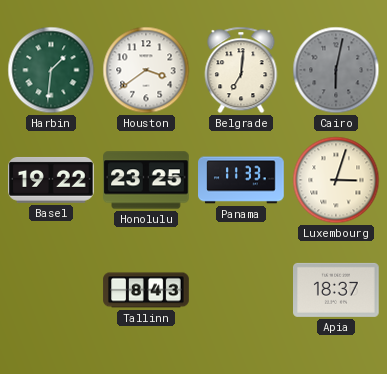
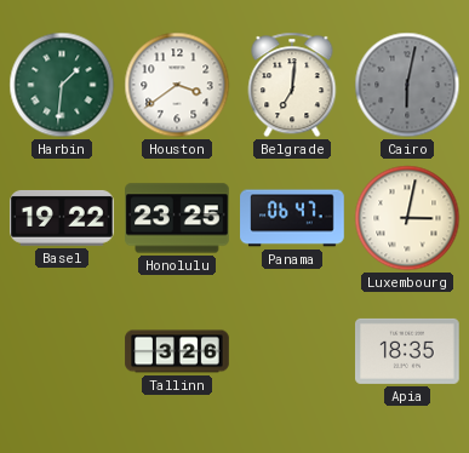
Panama: 11:33 -> 06:47 (292, 218)
Luxembourg: 3:03 -> 3:02 (407, 218)
Tallinn: 8:43 -> 3:26 (177, 351)
Apia: 18:37 -> 18:35 (407, 351)
